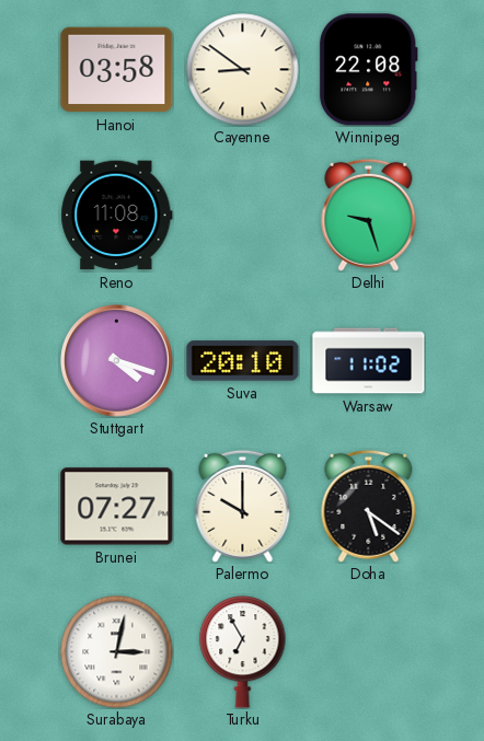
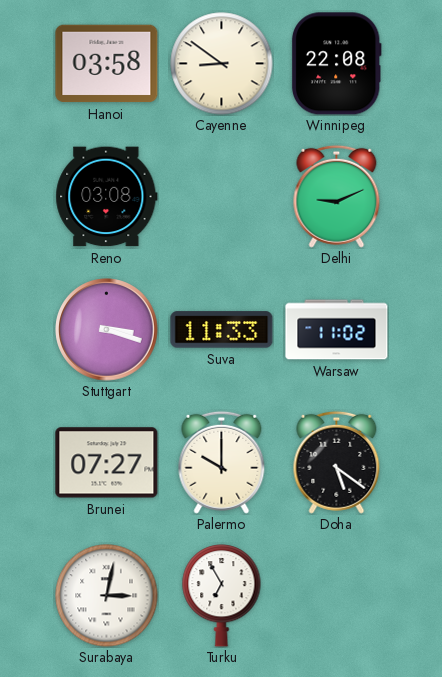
Reno: 11:08 -> 03:08 (107, 197)
Delhi: 9:27 -> 9:11 (337, 196)
Stuttgart: 4:18 -> 3:18 (107, 330)
Suva: 20:10 -> 11:33 (222, 330)
